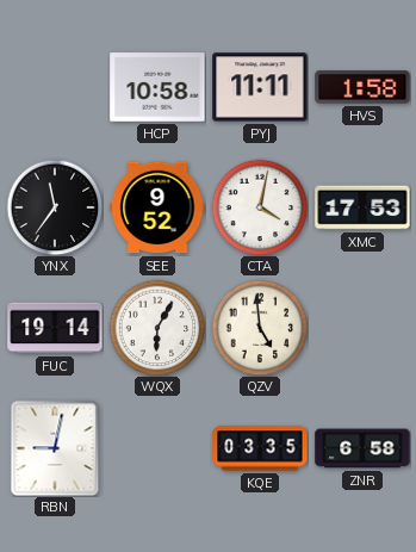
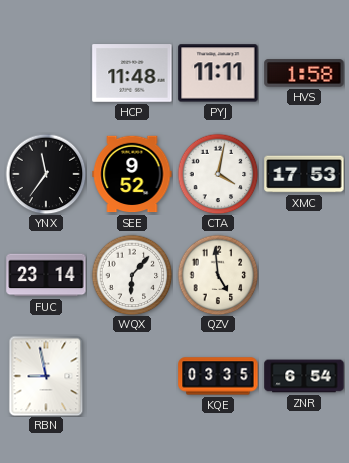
HCP: 10:58 -> 11:48 (132, 73)
FUC: 19:14 -> 23:14 (46, 275)
WQX: 6:05 -> 6:07 (132, 275)
RBN: 9:02 -> 8:58 (46, 376)
ZNR: 6:58 -> 6:54 (304, 376)
